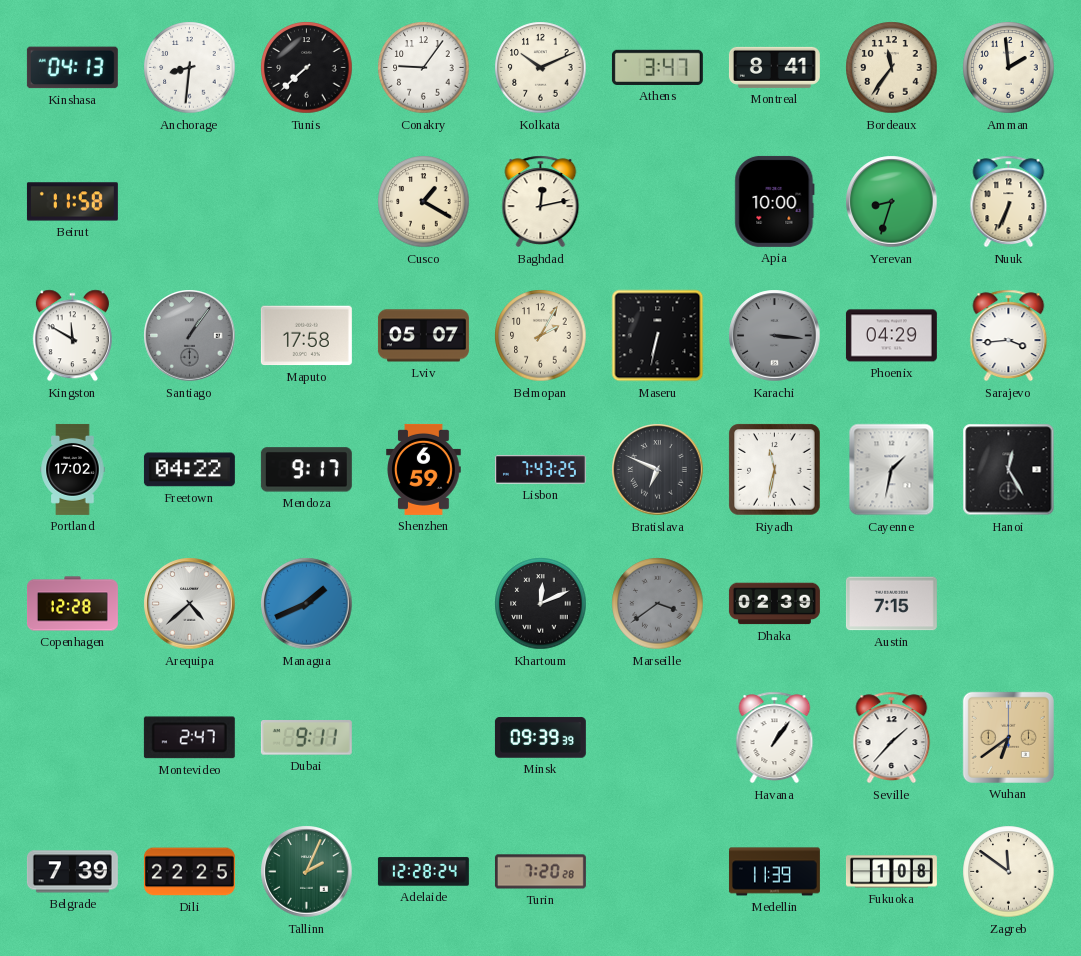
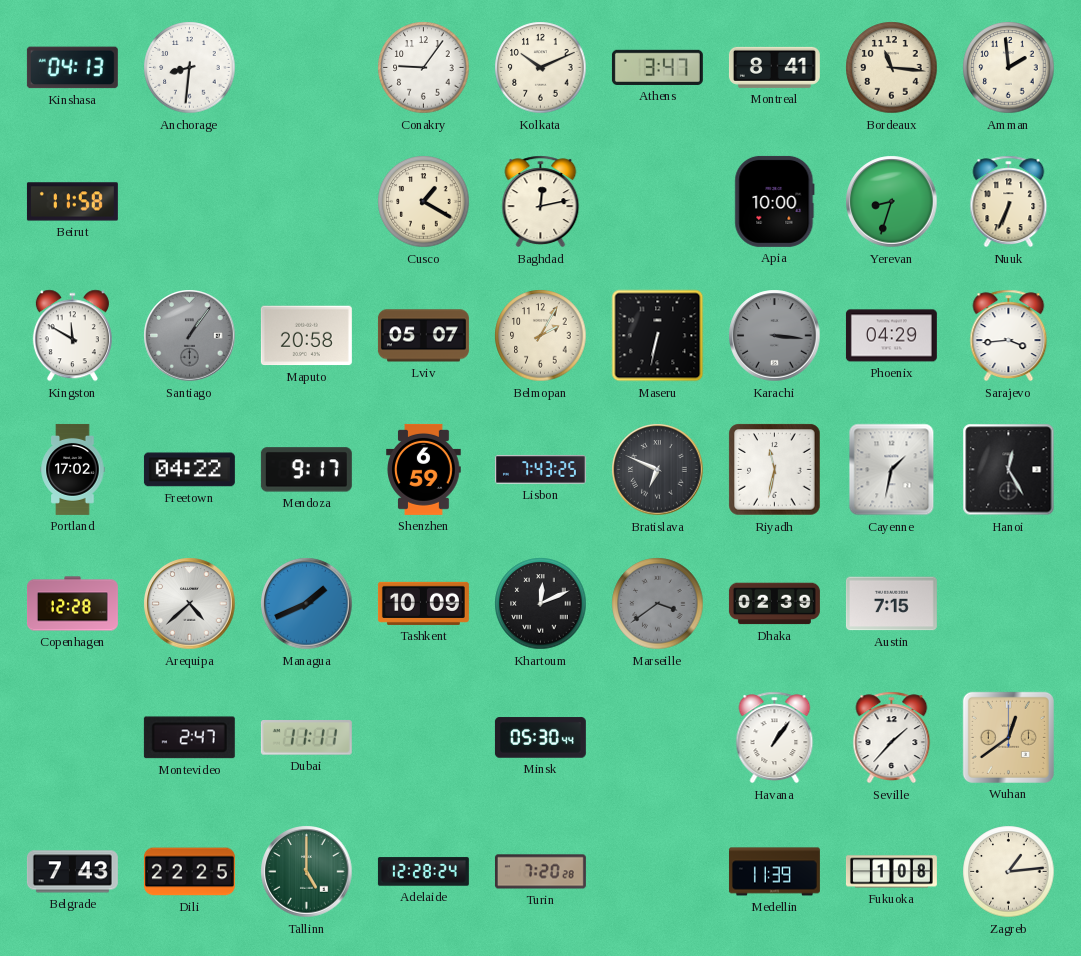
Tunis: 7:38 -> none (307, 68)
Bordeaux: 11:36 -> 11:16 (892, 68)
Maputo: 17:58 -> 20:58 (306, 336)
Tashkent: none -> 10:09 (423, 603)
Dubai: 9:11 -> 11:11 (306, 738)
Minsk: 09:39 -> 05:30 (540, 738)
Wuhan: 6:39 -> 12:39 (1008, 737)
Belgrade: 7:39 -> 7:43 (72, 872)
Tallinn: 2:04 -> 5:00 (307, 872)
Zagreb: 11:51 -> 1:14 (1009, 872)
